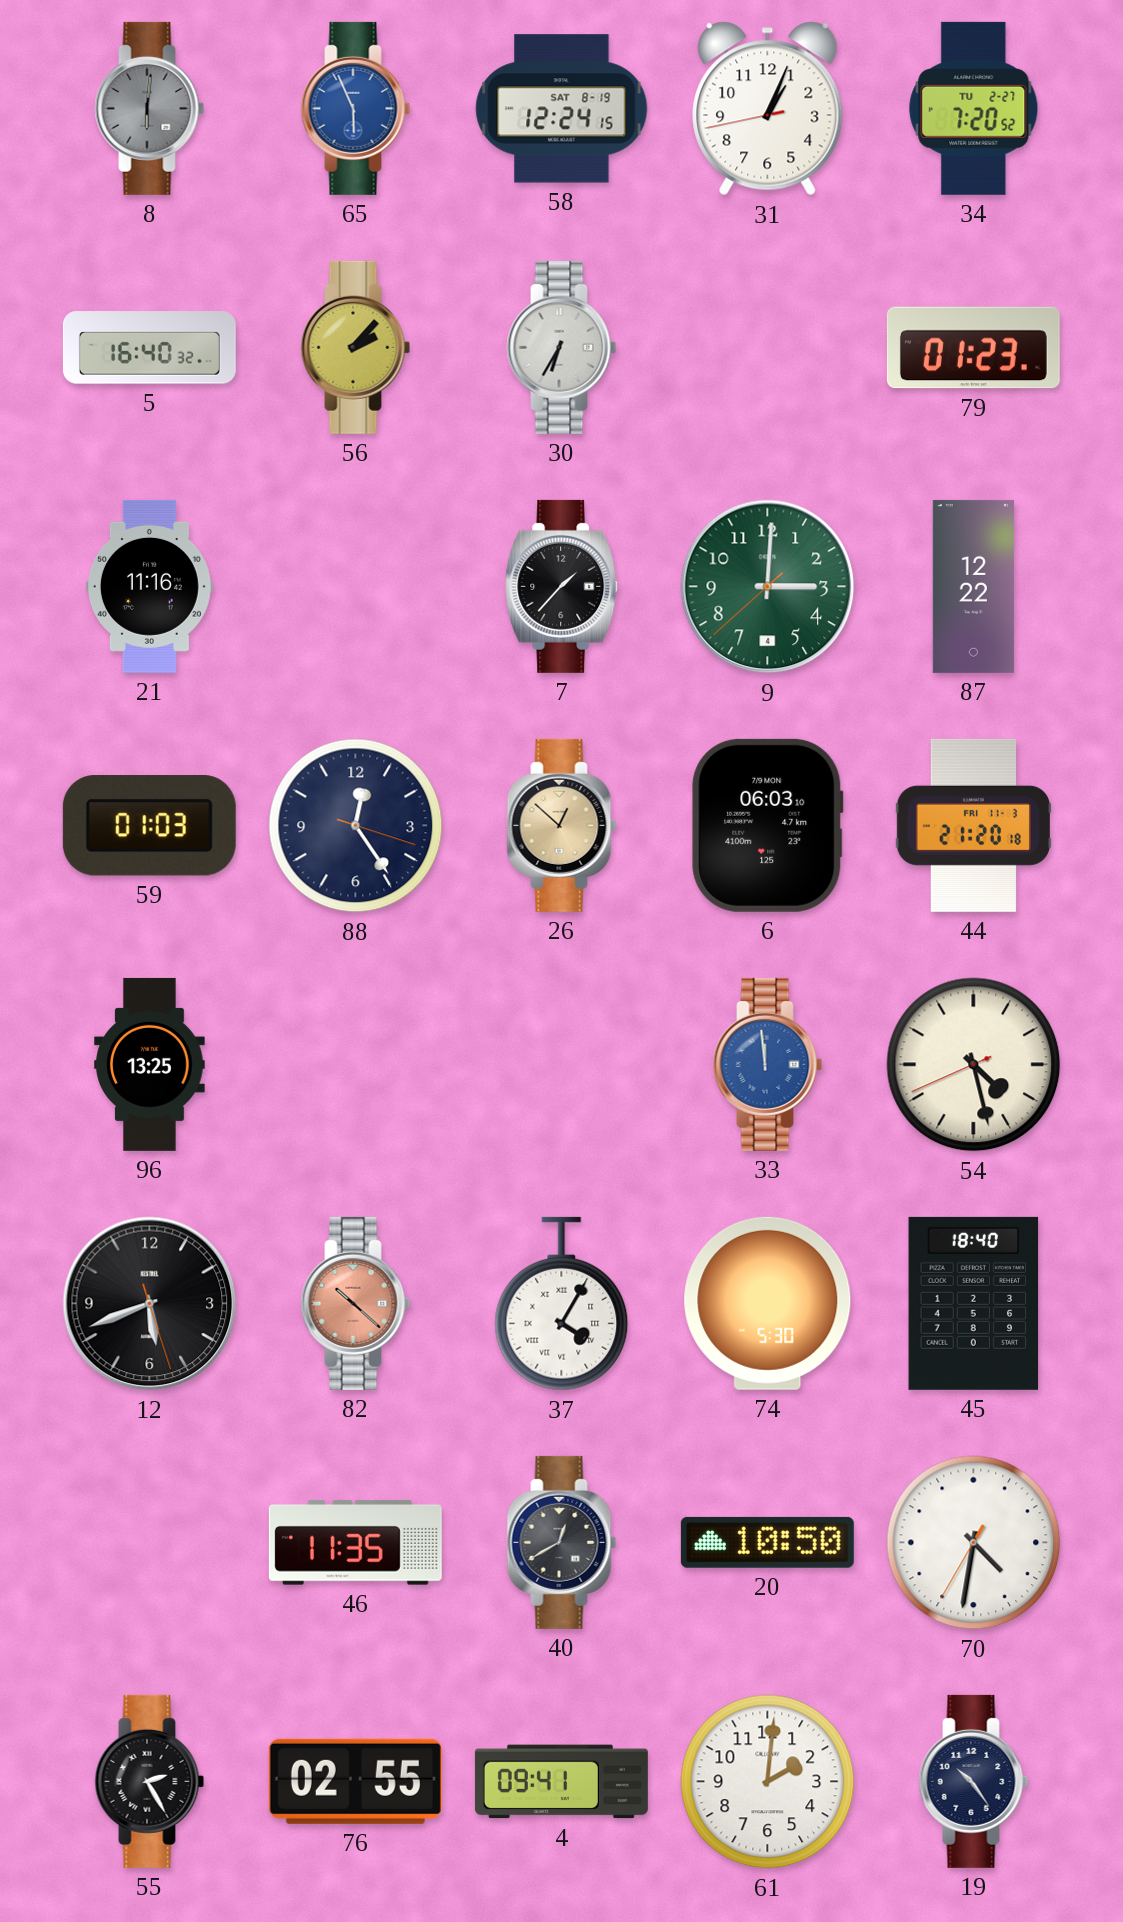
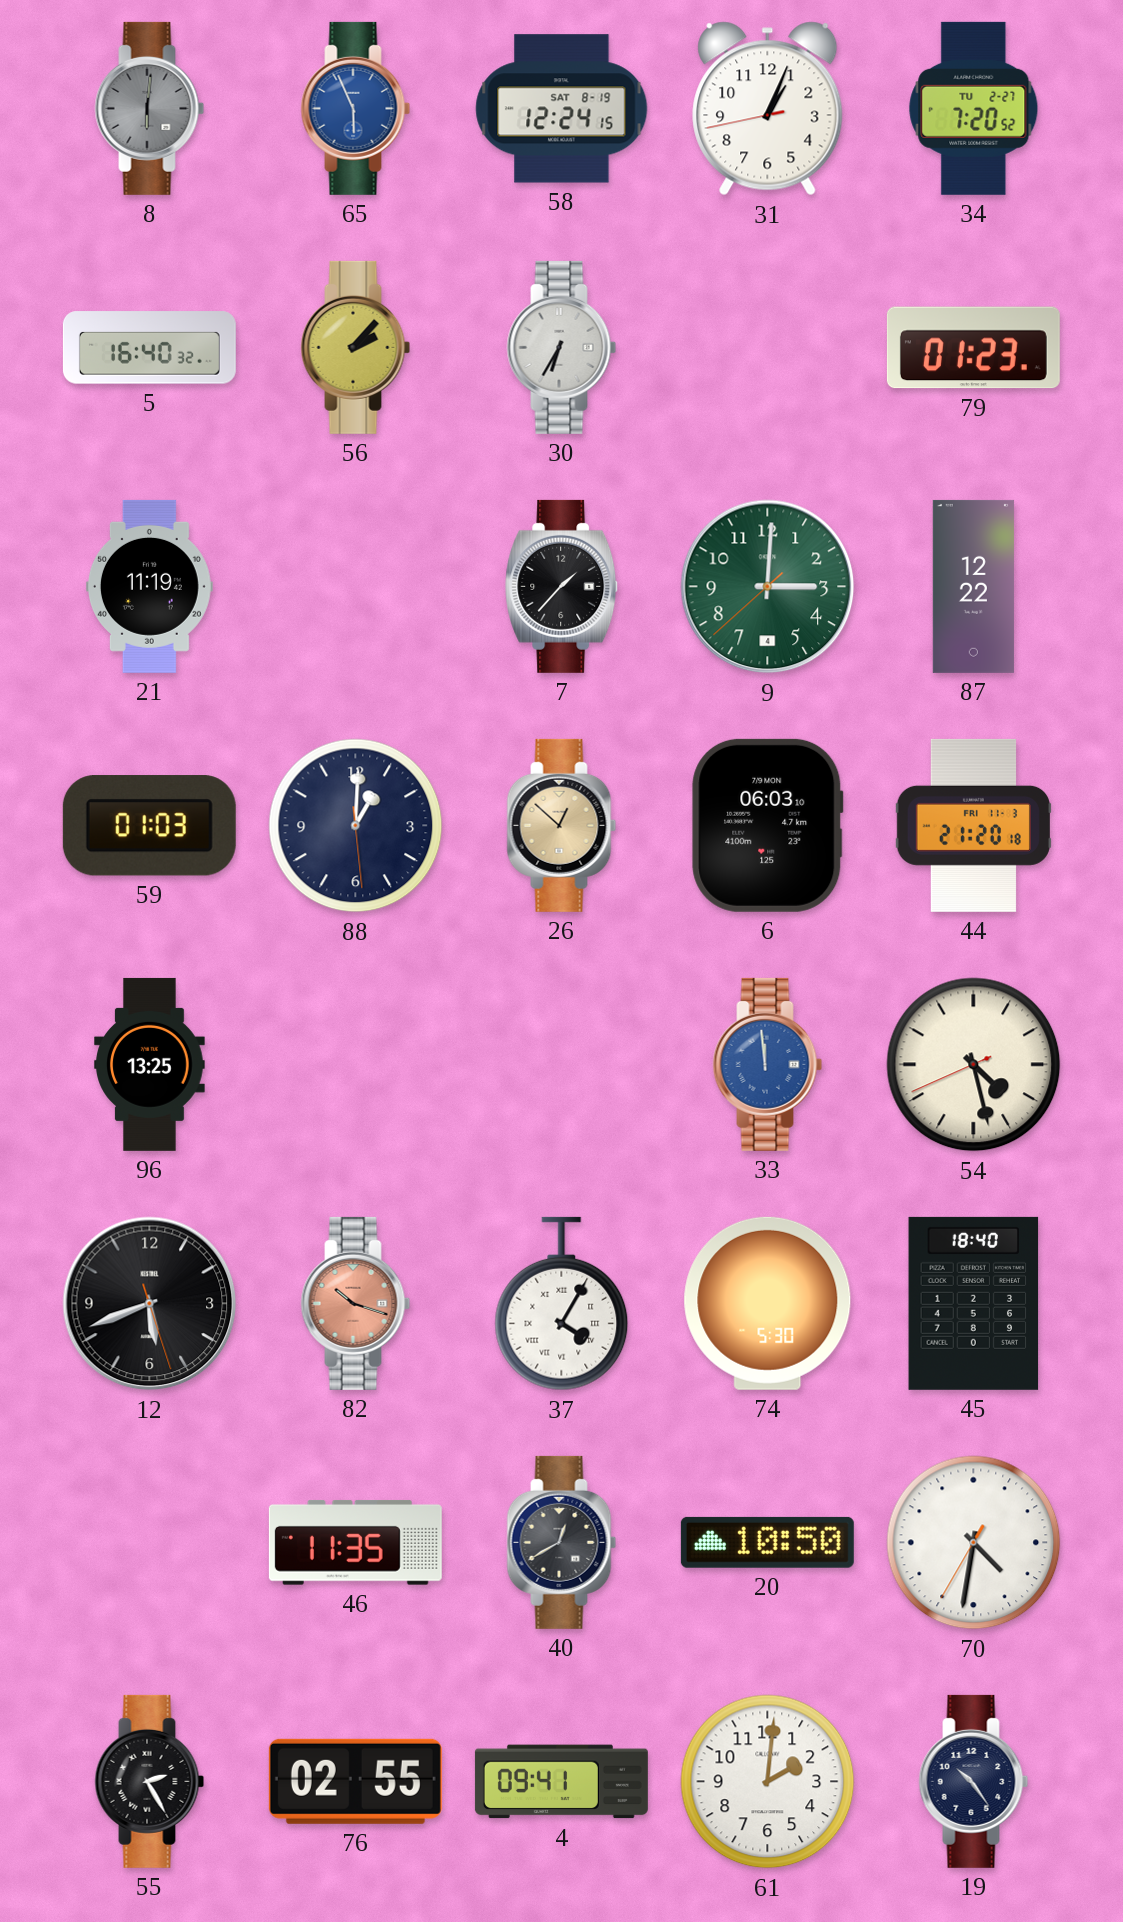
21: 11:16 -> 11:19 (149, 586)
88: 12:24 -> 1:00 (356, 826)
82: 10:22 -> 10:18 (356, 1303)
